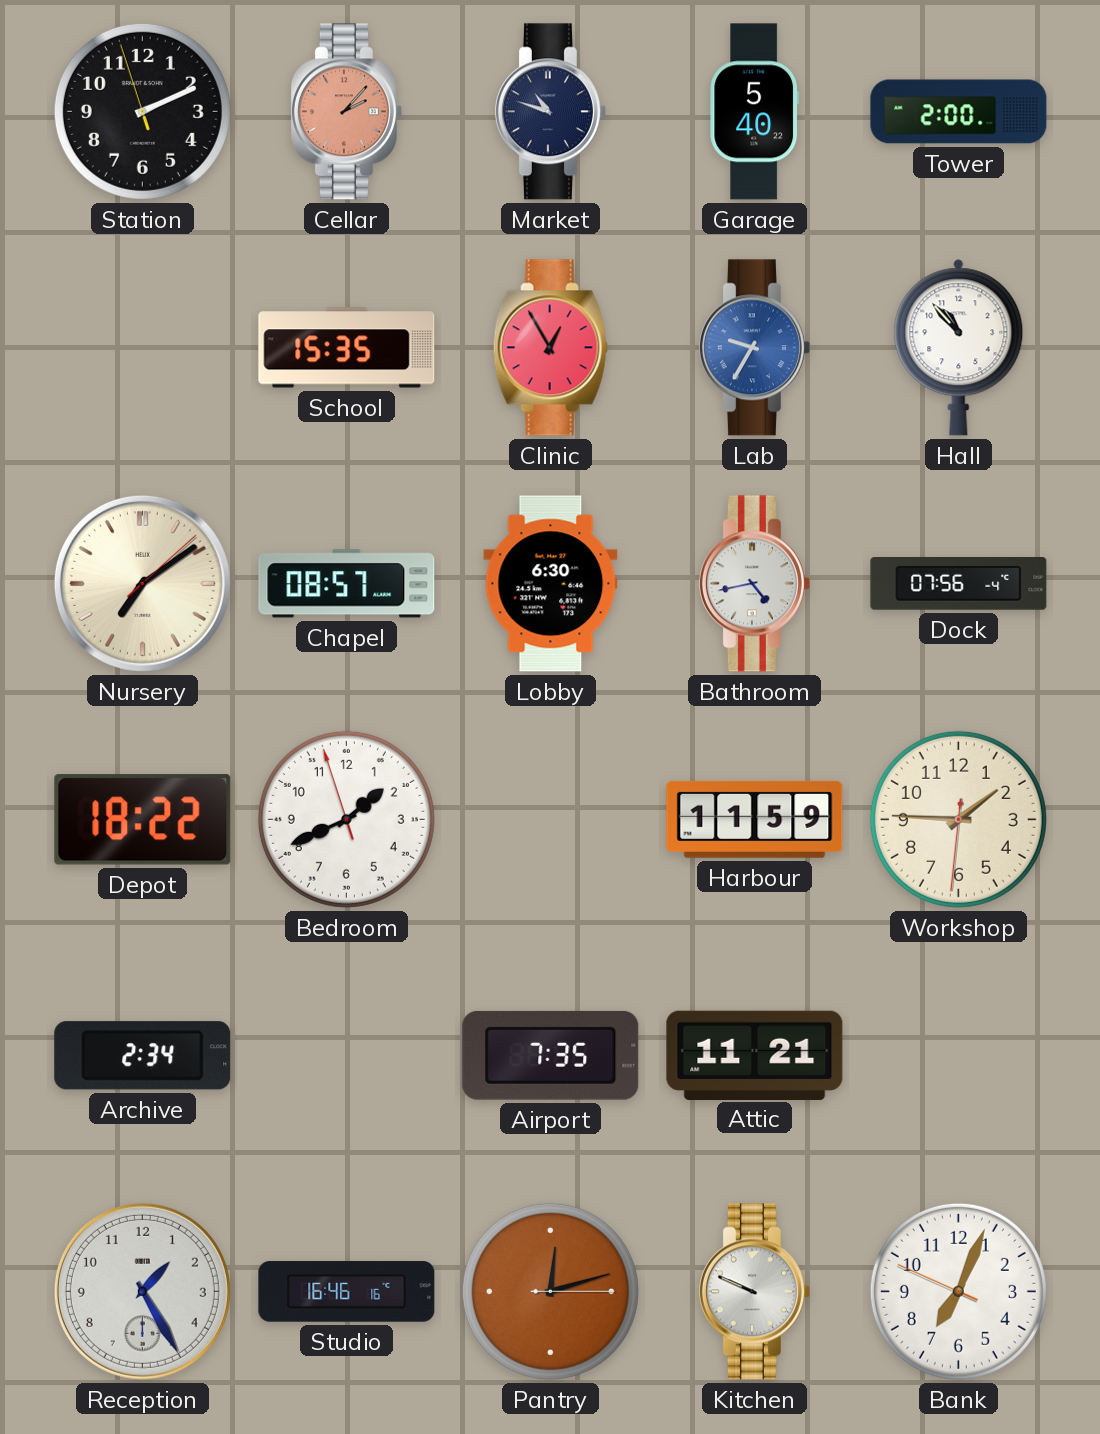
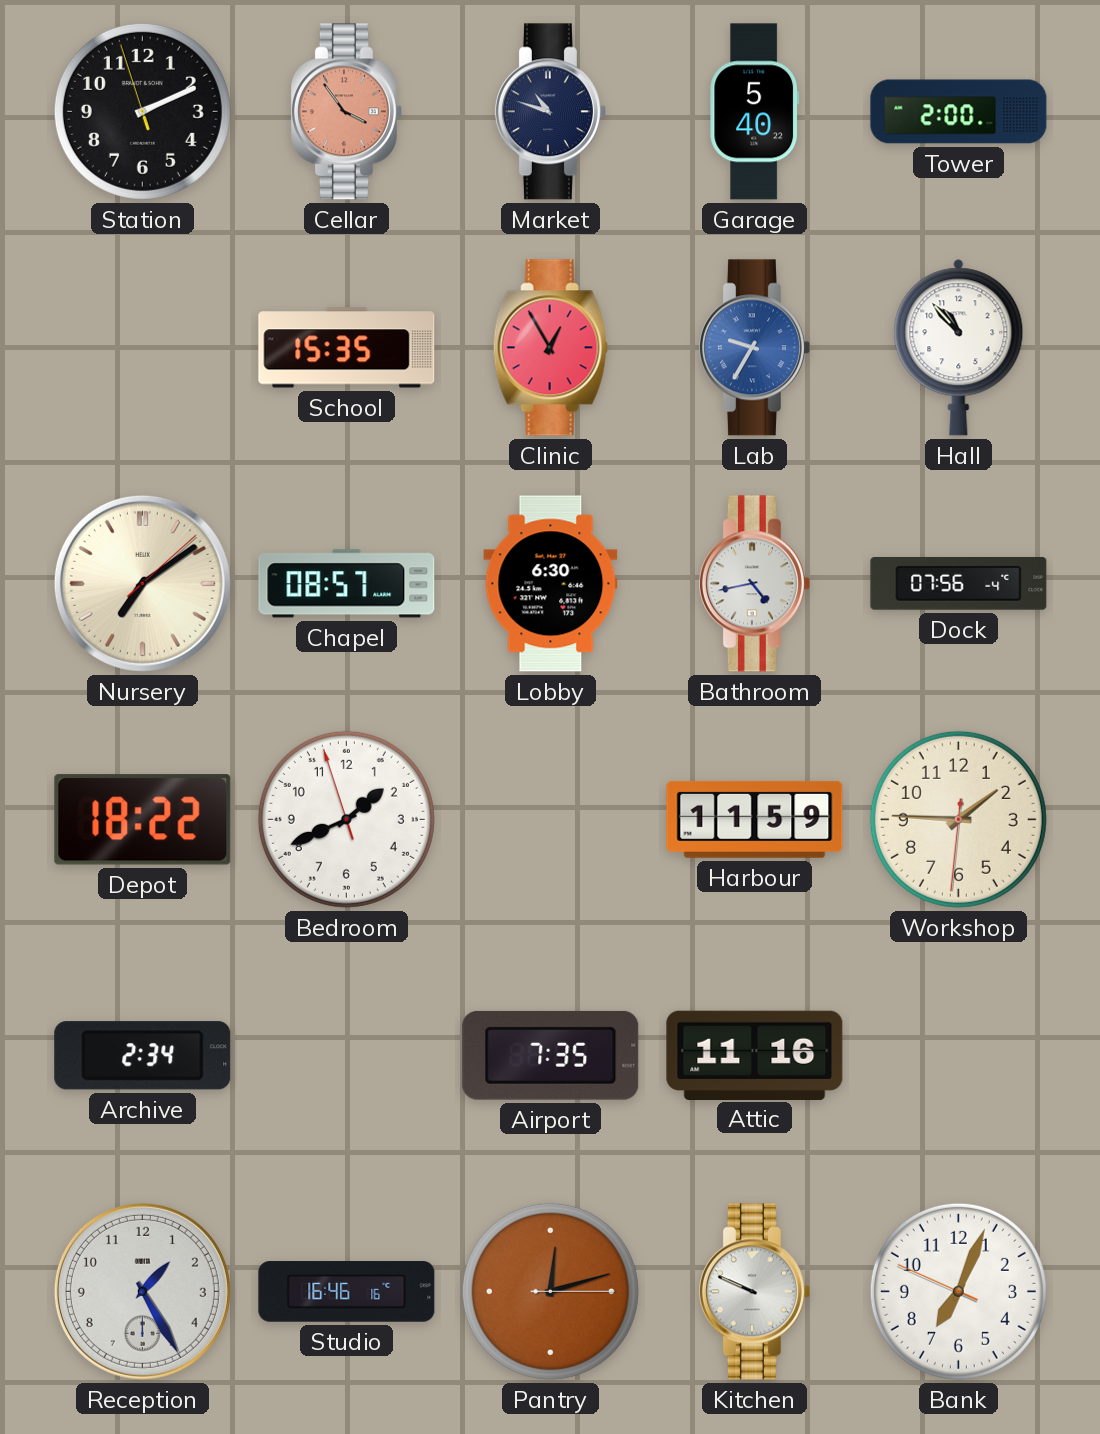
Cellar: 2:07 -> 3:54 (346, 112)
Attic: 11:21 -> 11:16 (755, 1055)
